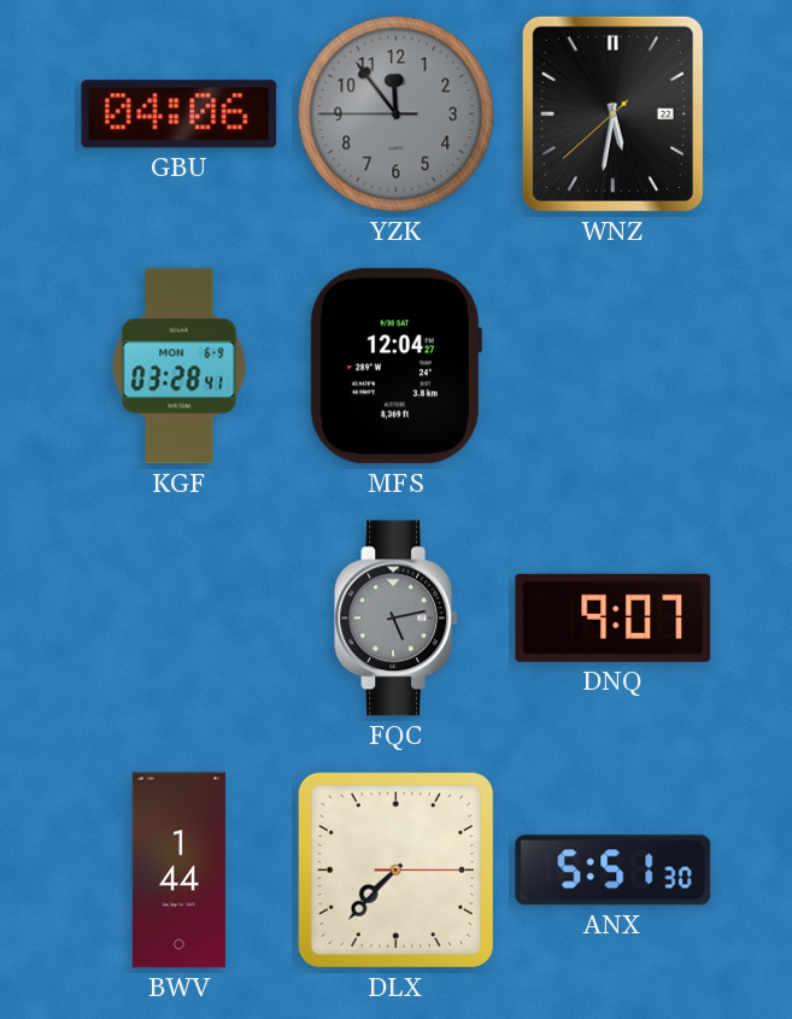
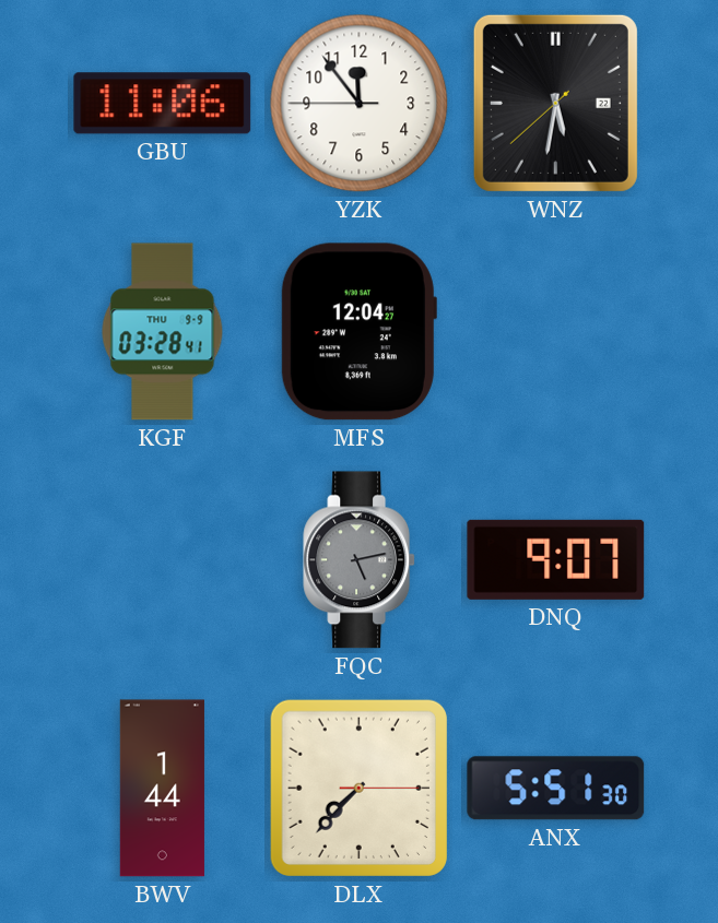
GBU: 04:06 -> 11:06 (163, 104)
YZK dial: grey -> white (360, 104)
KGF date: MON 6-9 -> THU 9-9 (163, 332)
